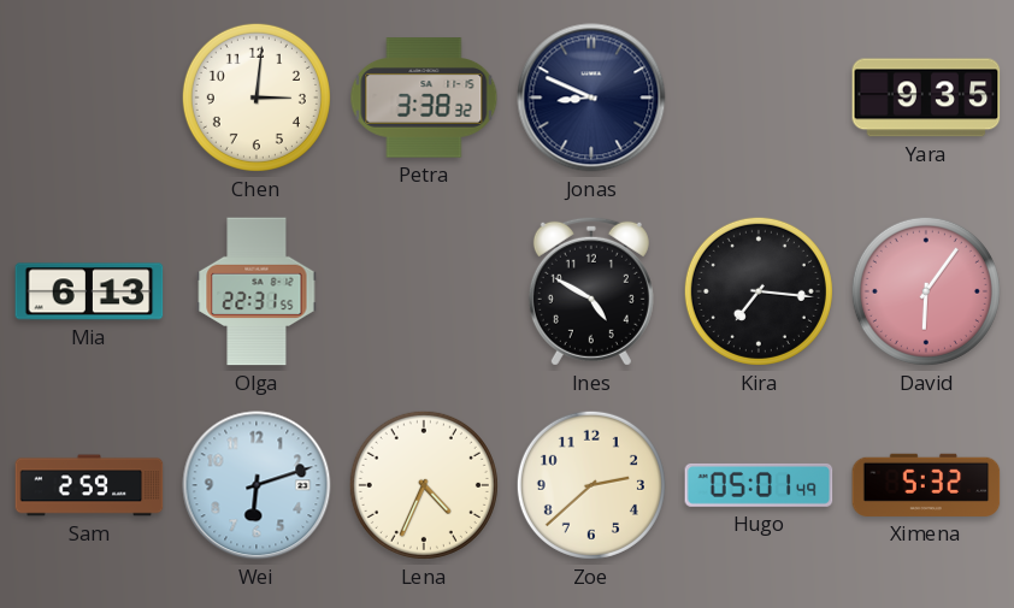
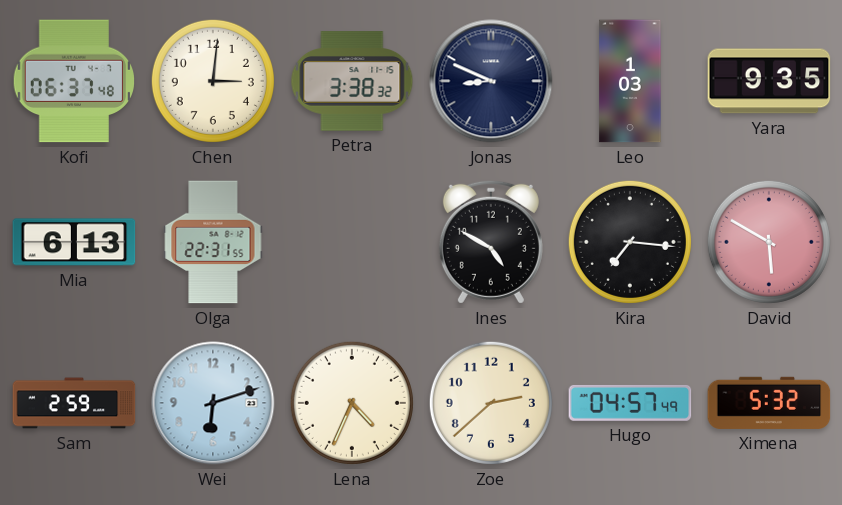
Kofi: none -> 06:37 (74, 81)
Leo: none -> 1:03 (630, 81)
David: 6:06 -> 5:50 (769, 242)
Hugo: 05:01 -> 04:57 (630, 403)
